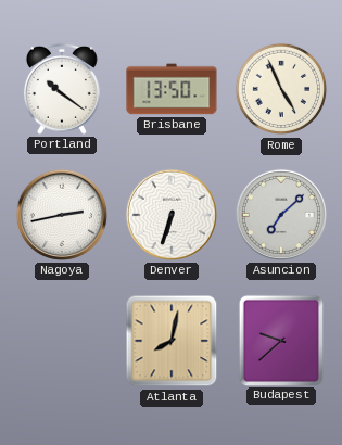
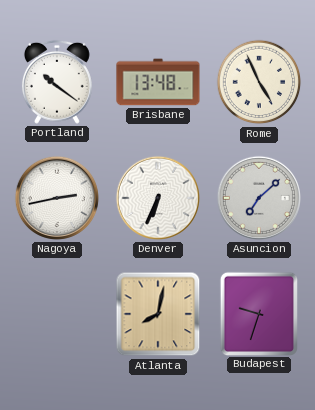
Brisbane: 13:50 -> 13:48 (158, 82)
Denver: 6:33 -> 6:34 (158, 198)
Budapest: 9:38 -> 9:33 (258, 313)
